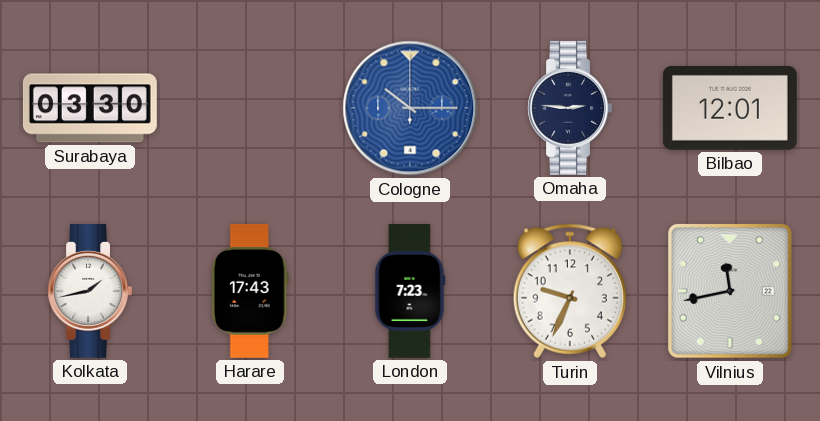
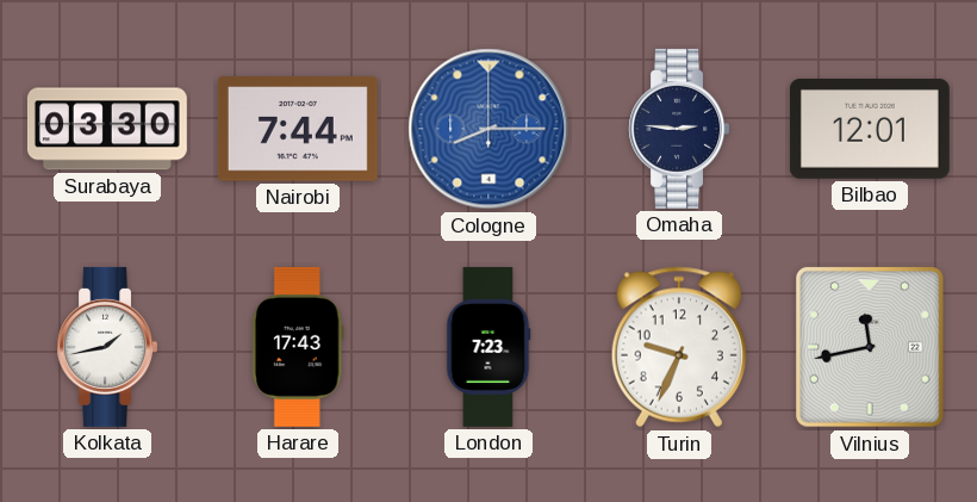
Nairobi: none -> 7:44 (298, 129)
Cologne: 10:15 -> 8:15 (488, 129)
